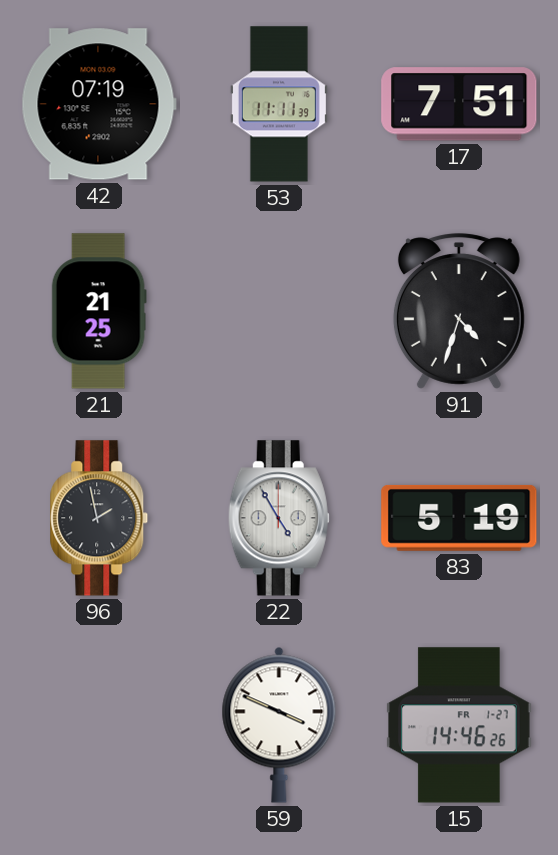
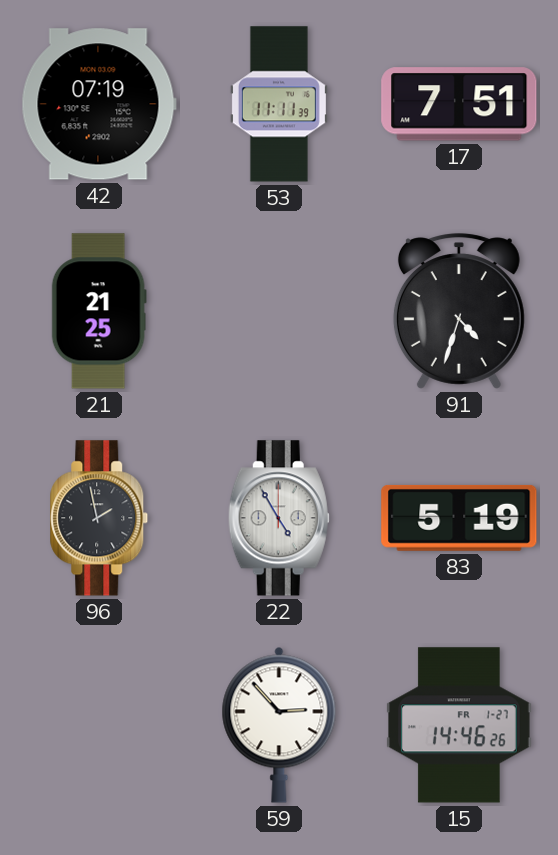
59: 3:49 -> 2:53 (279, 725)
